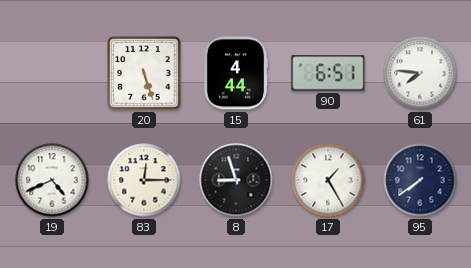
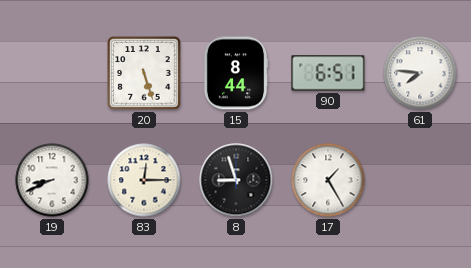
15: 4:44 -> 8:44 (236, 73)
19: 4:41 -> 8:41 (52, 180)
95: 7:39 -> none (420, 180)
